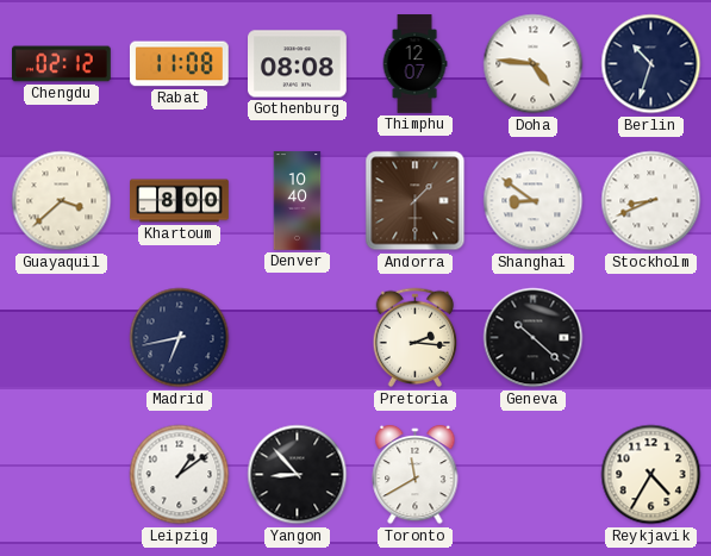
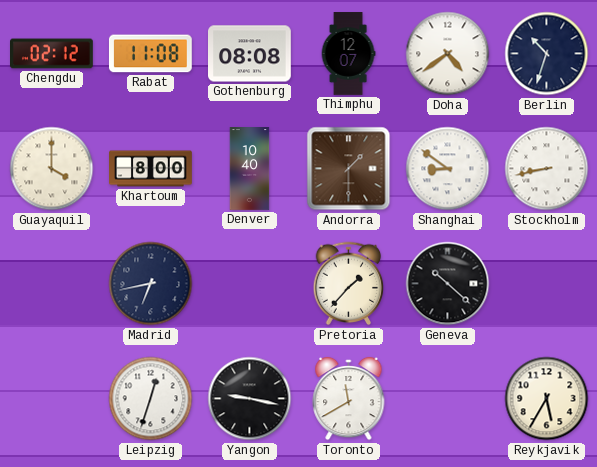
Doha: 4:46 -> 4:39 (448, 54)
Guayaquil: 3:38 -> 4:00 (52, 169)
Stockholm: 8:41 -> 8:43 (547, 169)
Pretoria: 2:16 -> 1:37 (349, 284)
Leipzig: 1:09 -> 12:33 (151, 399)
Yangon: 8:53 -> 9:17 (250, 399)
Reykjavik: 4:35 -> 5:35 (547, 399)
